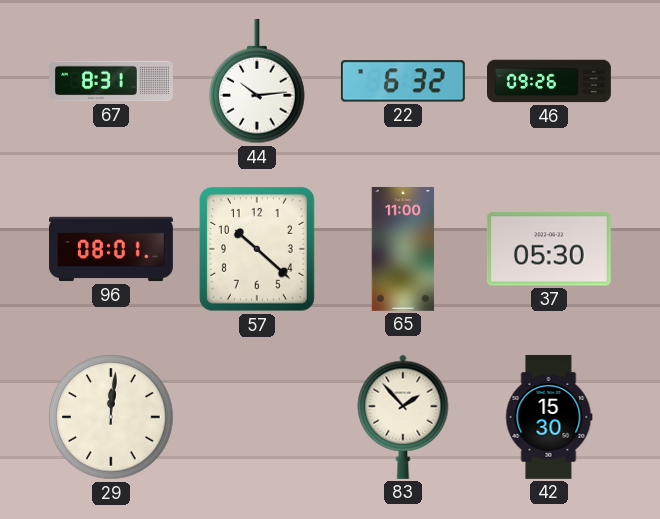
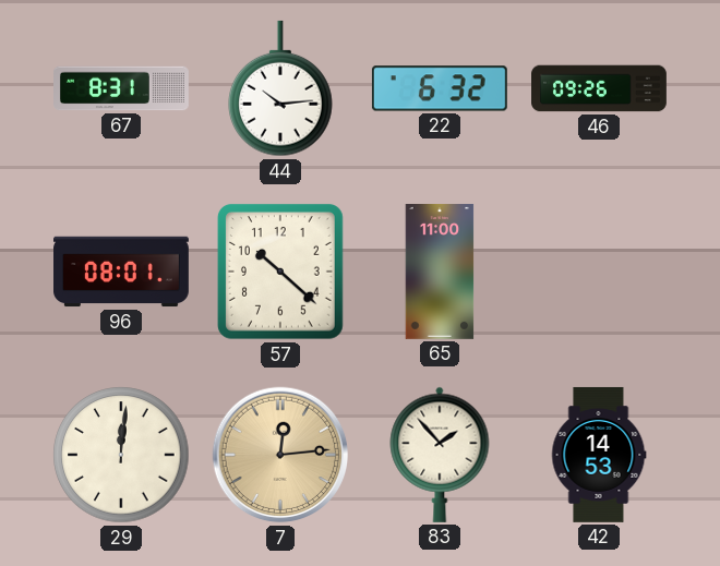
37: 05:30 -> none (549, 249)
7: none -> 12:14 (280, 455)
42: 15:30 -> 14:53 (599, 455)
